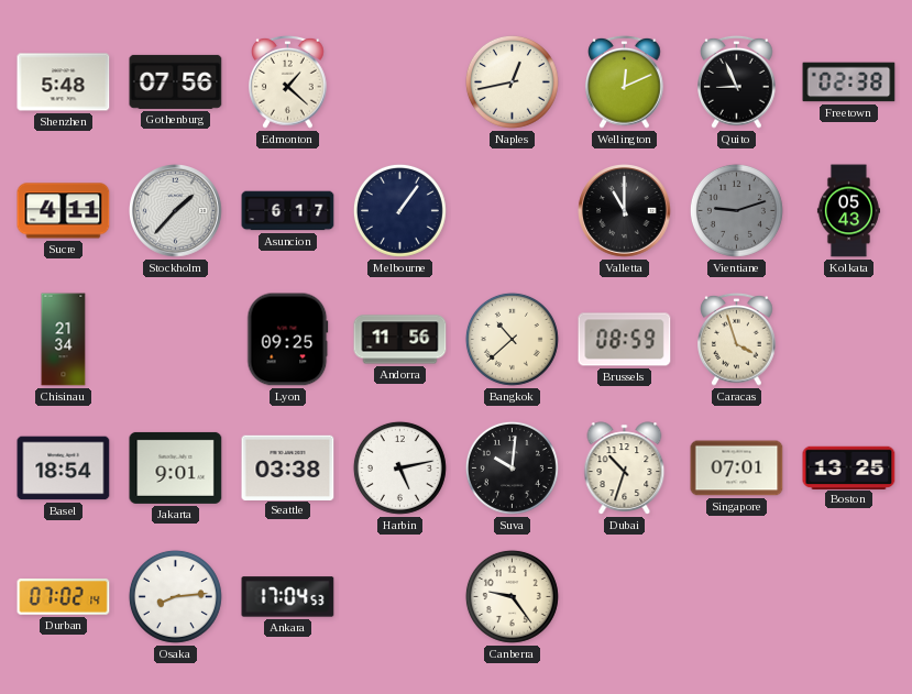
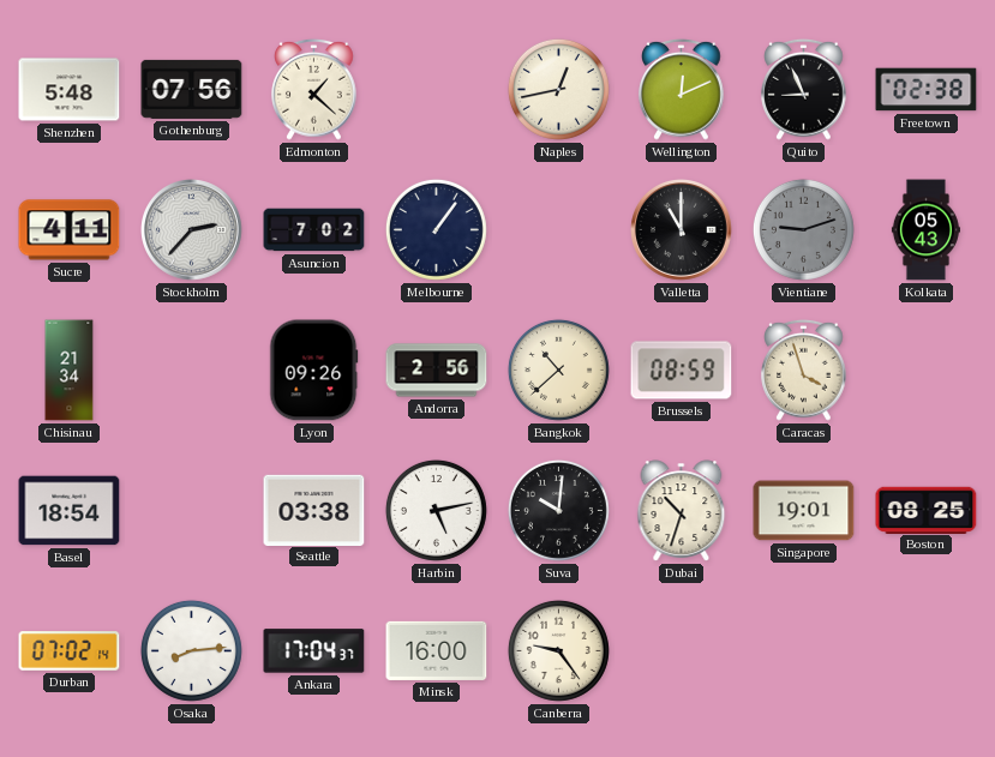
Stockholm: 1:37 -> 2:37 (192, 230)
Asuncion: 6:17 -> 7:02 (314, 230)
Lyon: 09:25 -> 09:26 (314, 371)
Andorra: 11:56 -> 2:56 (437, 371)
Jakarta: 9:01 -> none (176, 467)
Singapore: 07:01 -> 19:01 (804, 511)
Boston: 13:25 -> 08:25 (927, 510)
Ankara: 17:04:53 -> 17:04:37 (314, 651)
Minsk: none -> 16:00 (437, 650)
